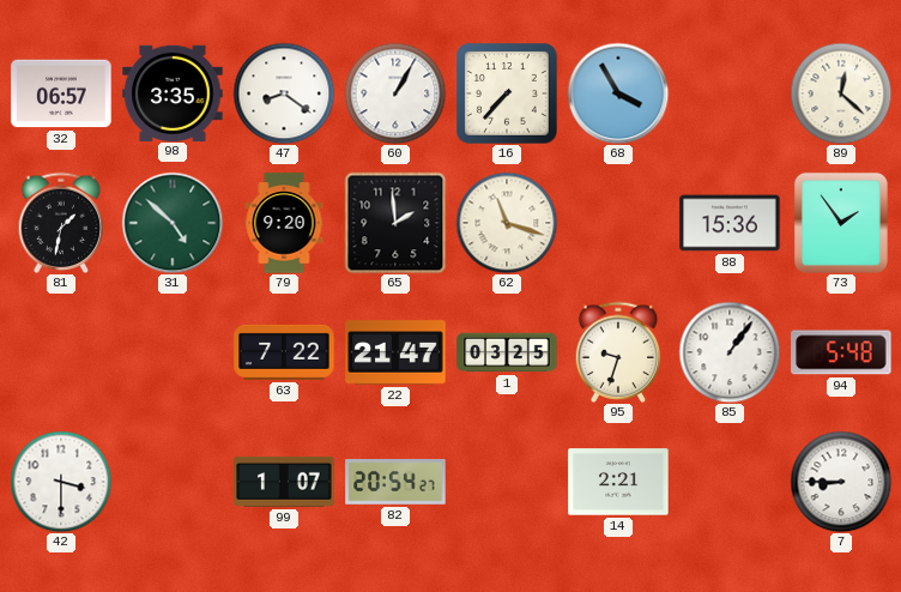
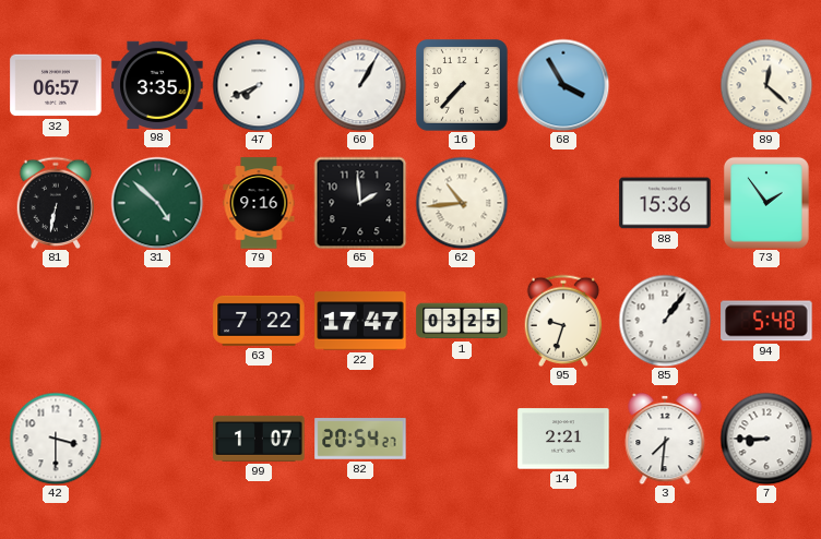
47: 8:21 -> 7:41 (259, 85)
81: 1:32 -> 6:32 (56, 202)
79: 9:20 -> 9:16 (259, 203)
62: 11:18 -> 10:44 (462, 203)
22: 21:47 -> 17:47 (360, 321)
3: none -> 7:31 (665, 439)
